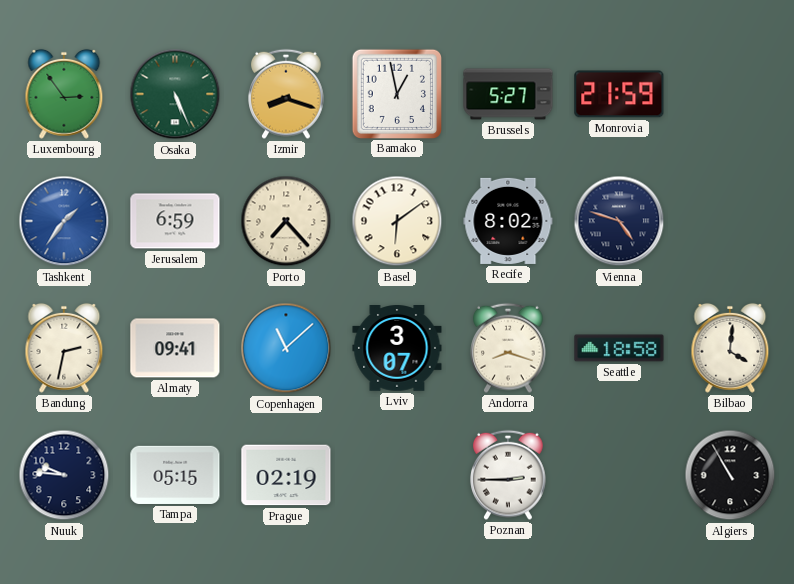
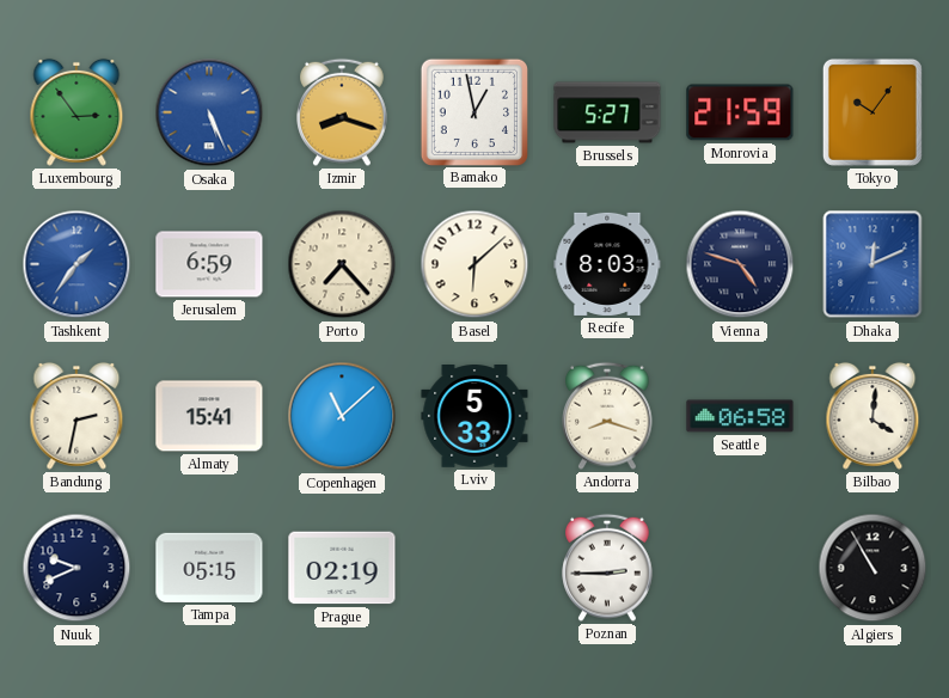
Osaka dial: green -> blue (209, 112)
Tokyo: none -> 10:06 (873, 112)
Basel: 6:09 -> 6:08 (474, 264)
Recife: 8:02 -> 8:03 (607, 264)
Dhaka: none -> 12:11 (873, 264)
Almaty: 09:41 -> 15:41 (209, 416)
Lviv: 3:07 -> 5:33 (474, 417)
Seattle: 18:58 -> 06:58 (740, 416)
Nuuk: 9:46 -> 9:41 (76, 568)
